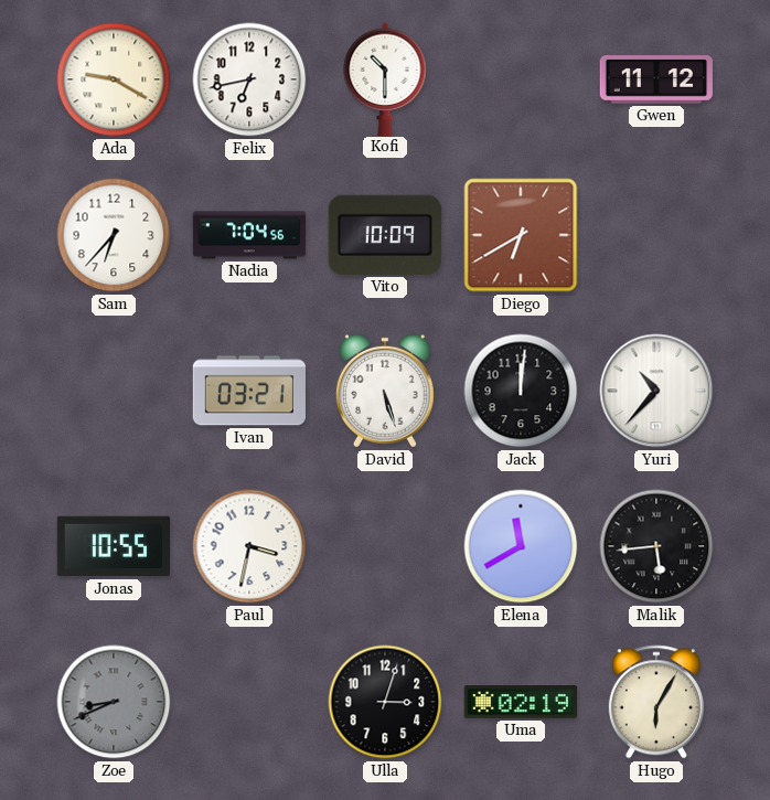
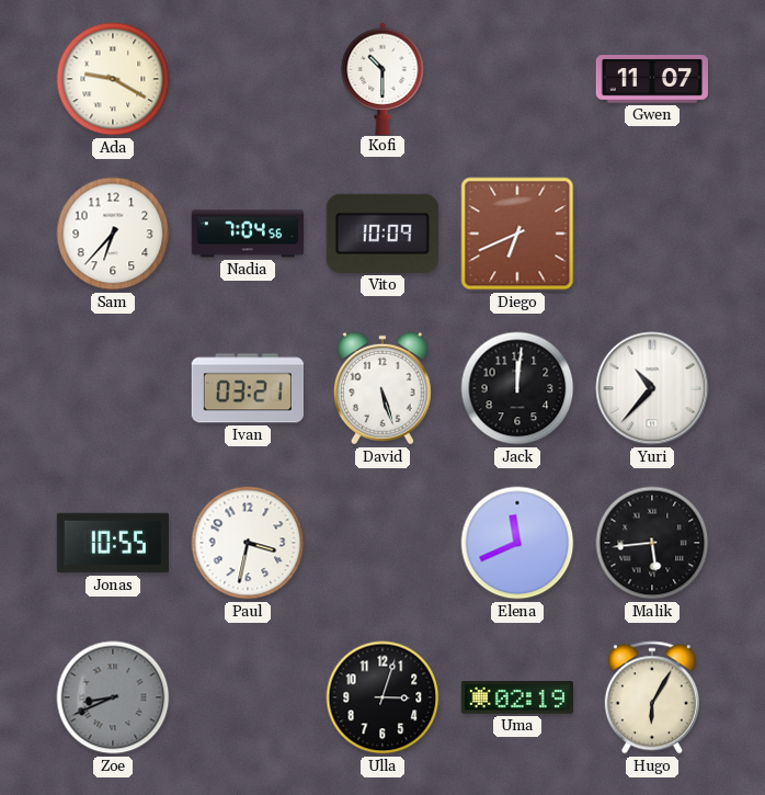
Felix: 6:43 -> none (249, 79)
Gwen: 11:12 -> 11:07 (651, 79)
Diego: 6:40 -> 6:41 (517, 234)
Elena: 11:40 -> 11:41 (517, 543)
